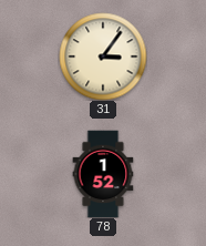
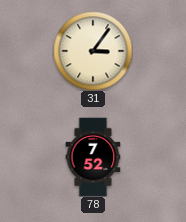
78: 1:52 -> 7:52 (93, 157)
